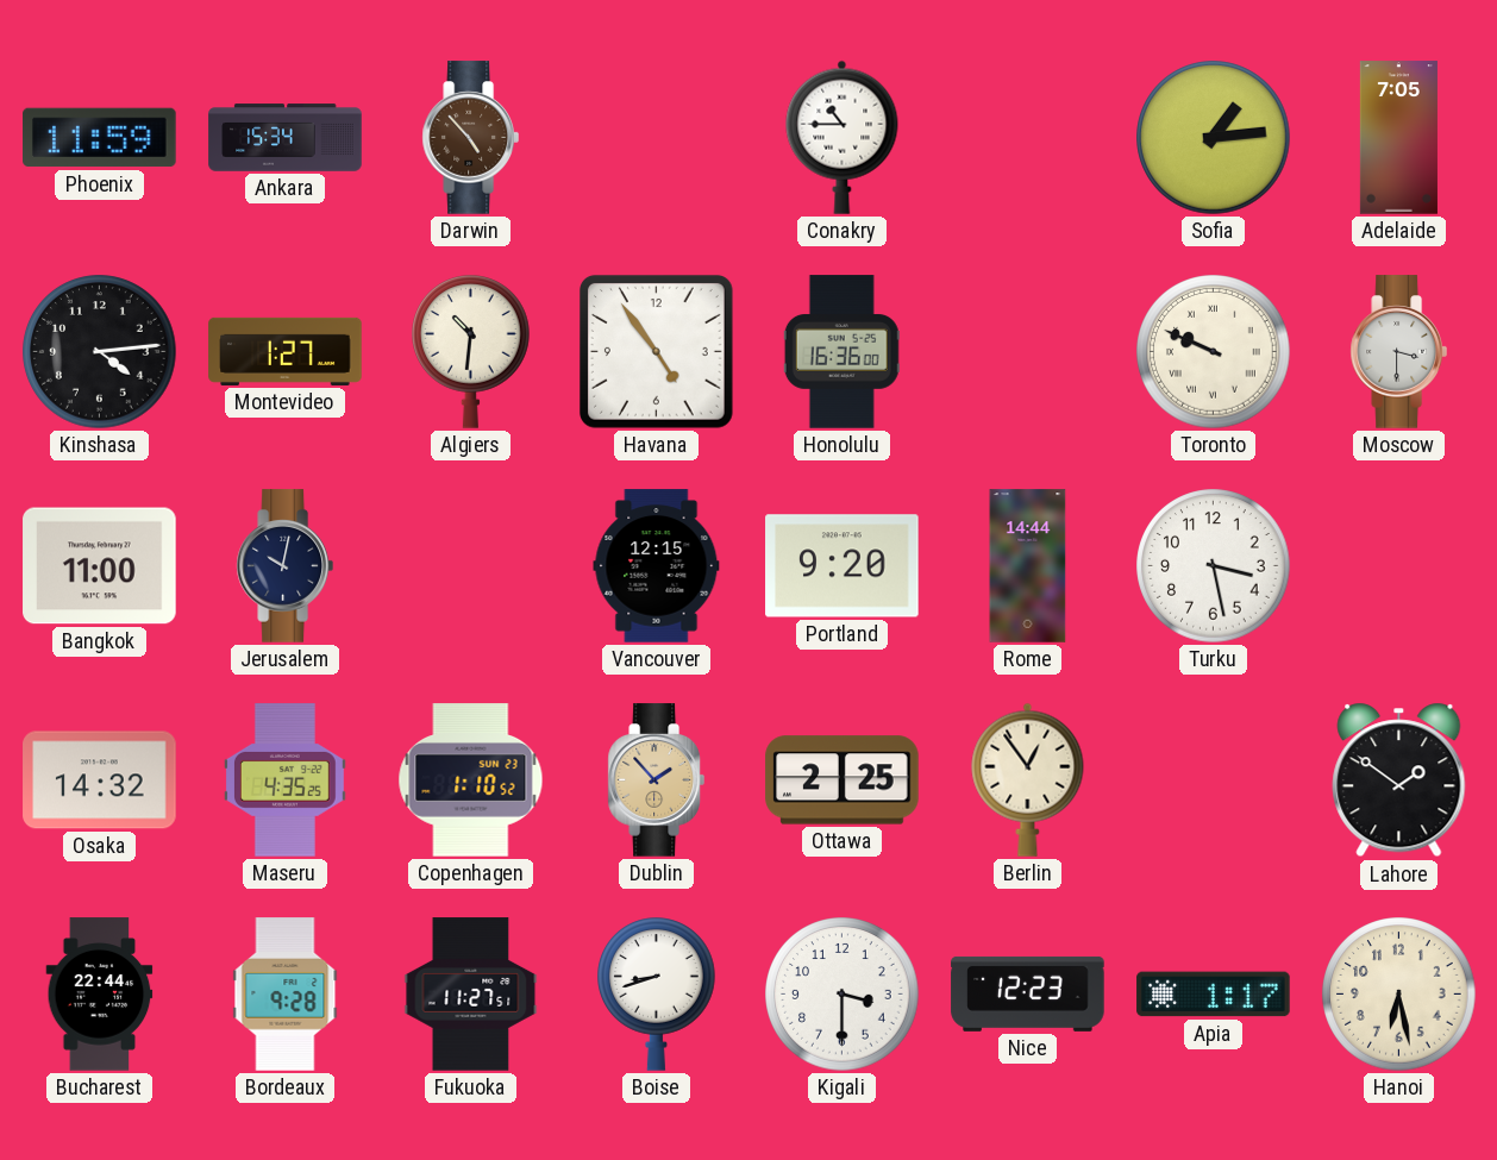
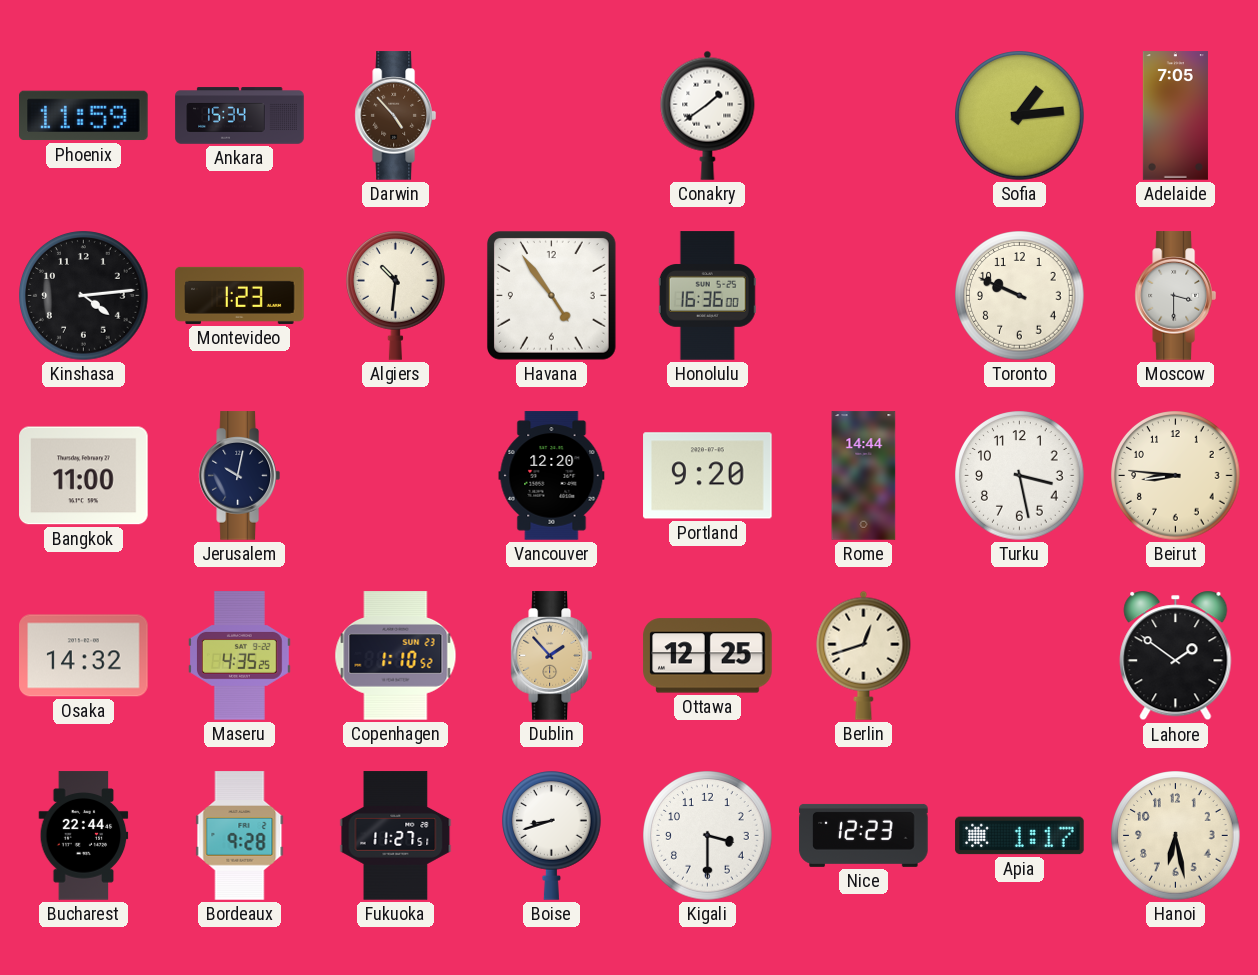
Conakry: 10:45 -> 1:39 (708, 115)
Montevideo: 1:27 -> 1:23 (240, 295)
Toronto numerals: Roman -> Arabic (1020, 296)
Vancouver: 12:15 -> 12:20 (552, 476)
Beirut: none -> 8:46 (1176, 476)
Ottawa: 2:25 -> 12:25 (708, 656)
Berlin: 12:54 -> 12:42 (864, 655)
